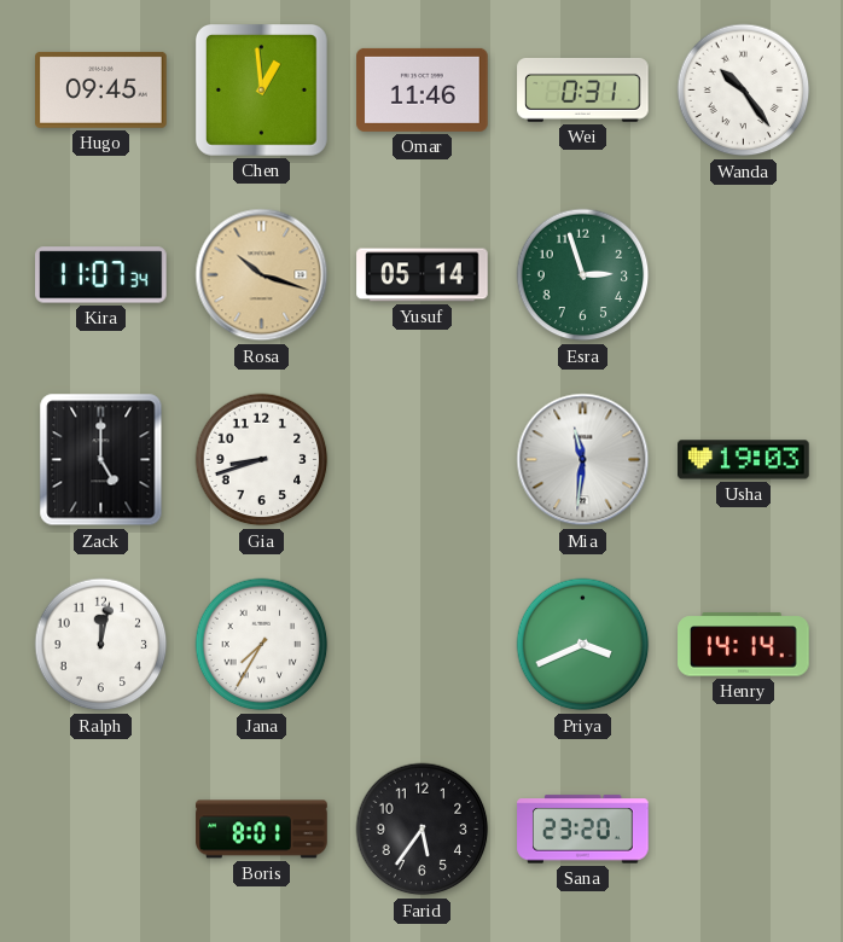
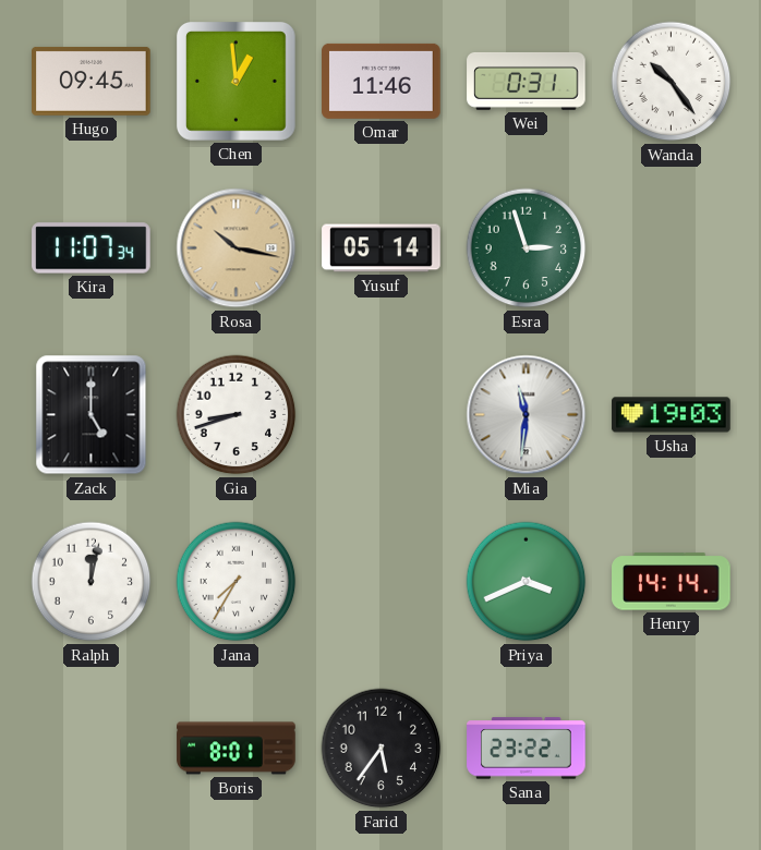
Rosa: 10:18 -> 10:17 (237, 248)
Sana: 23:20 -> 23:22 (527, 749)
